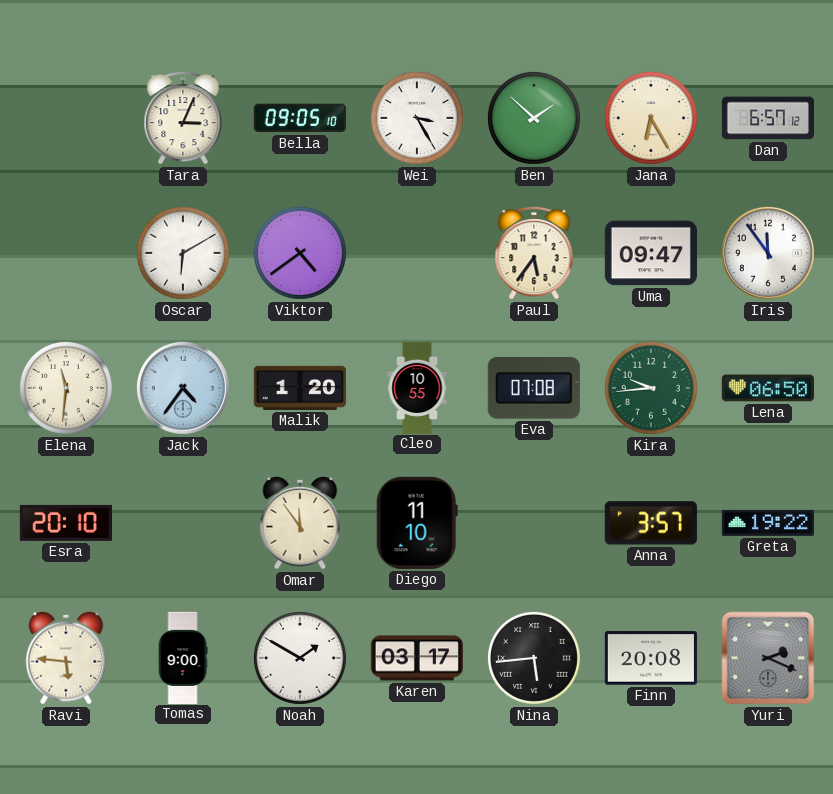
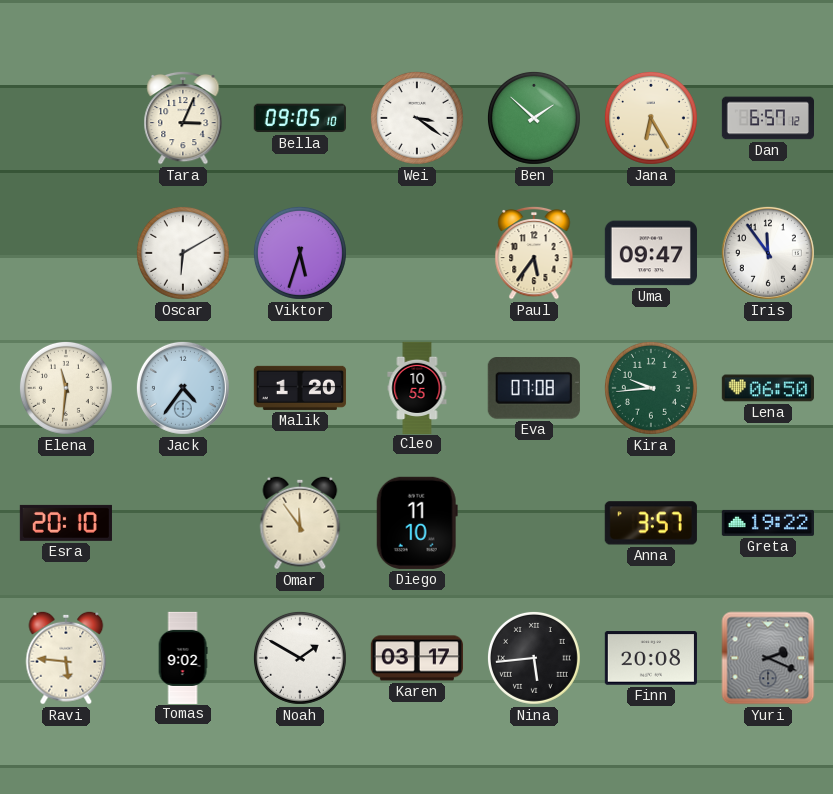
Wei: 3:25 -> 3:21 (417, 118)
Viktor: 4:39 -> 5:33 (300, 253)
Tomas: 9:00 -> 9:02 (183, 657)
